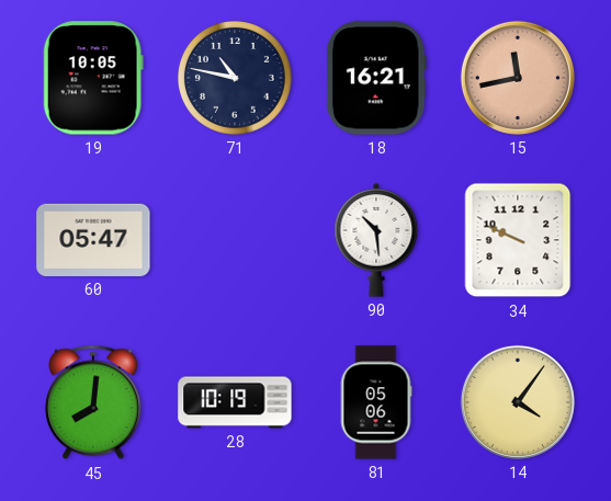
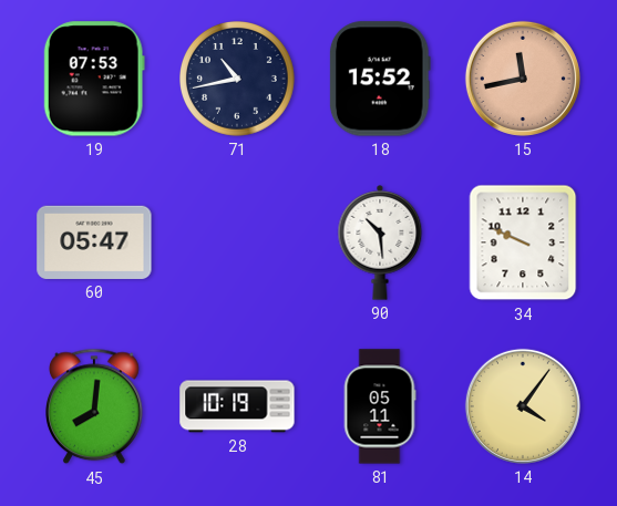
19: 10:05 -> 07:53 (94, 79)
71: 10:47 -> 10:43 (238, 80)
18: 16:21 -> 15:52 (380, 79)
81: 05:06 -> 05:11 (380, 406)
